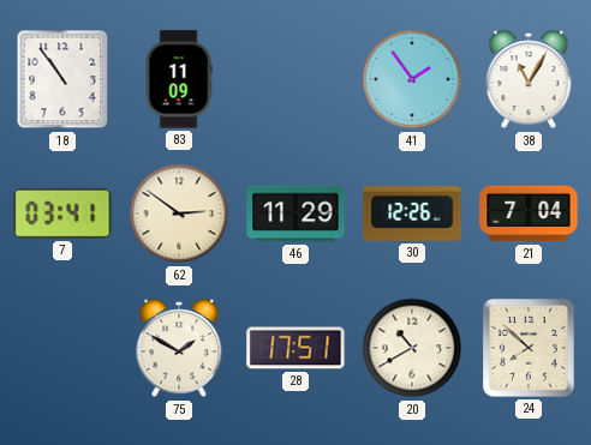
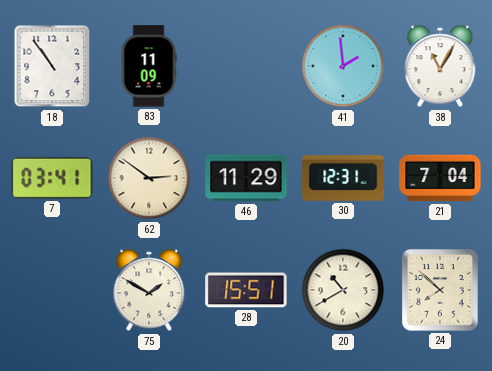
41: 1:54 -> 1:59 (343, 66)
30: 12:26 -> 12:31 (343, 178)
28: 17:51 -> 15:51 (246, 290)
